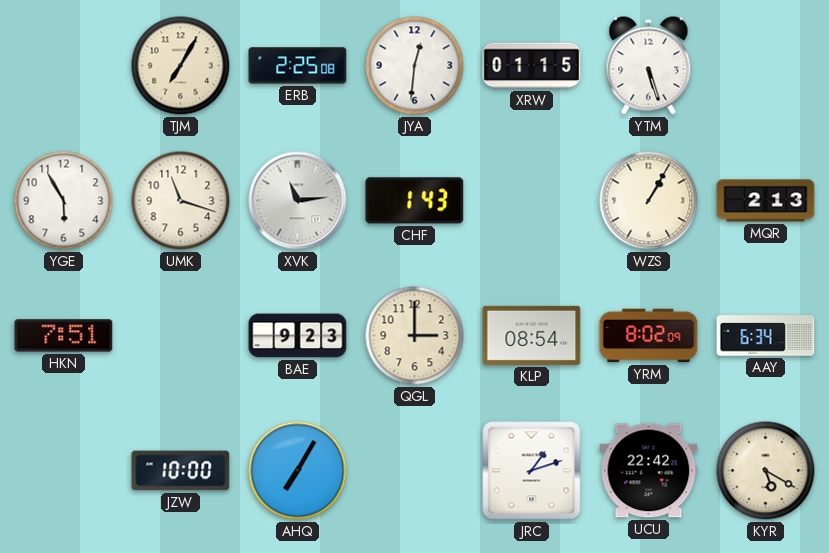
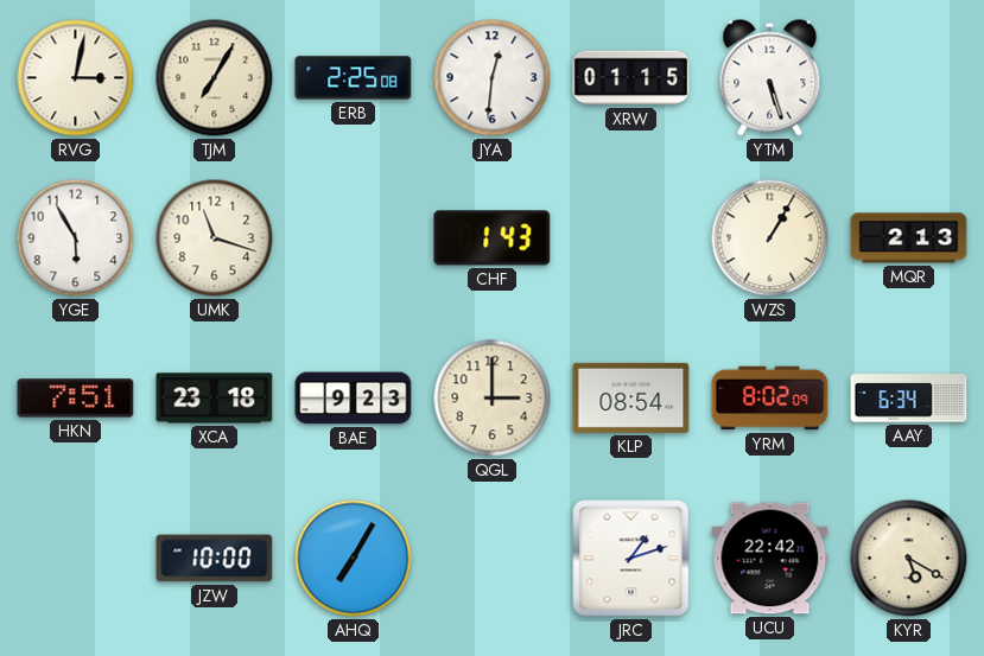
RVG: none -> 3:02 (76, 78)
XVK: 11:14 -> none (298, 201)
XCA: none -> 23:18 (215, 399)
